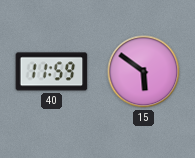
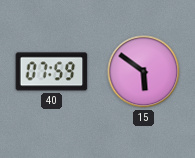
40: 11:59 -> 07:59 (52, 72)
